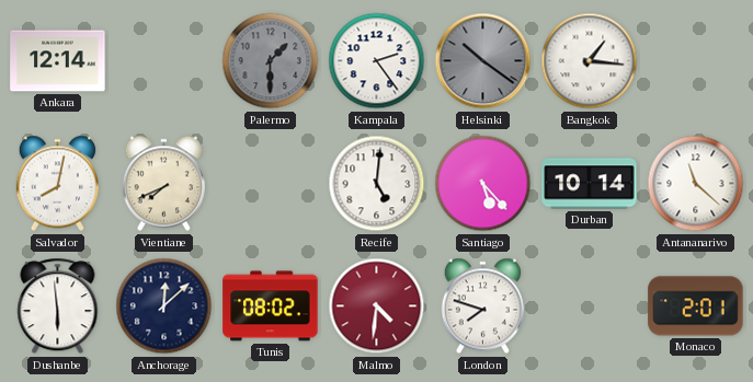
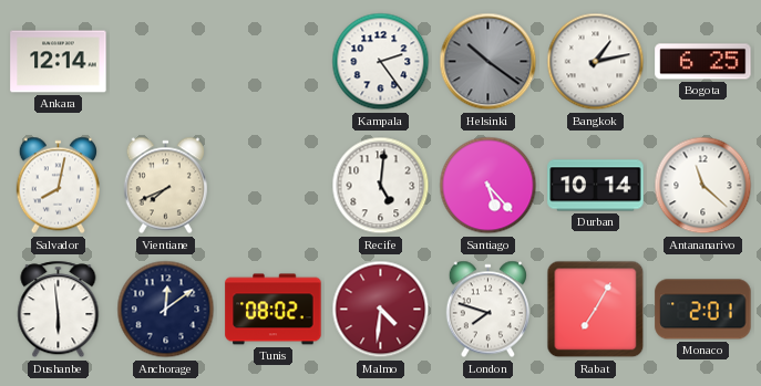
Palermo: 1:30 -> none (271, 61)
Bangkok: 1:16 -> 1:13 (596, 62)
Bogota: none -> 6:25 (703, 62)
Anchorage: 12:08 -> 12:09 (166, 310)
Rabat: none -> 7:05 (596, 310)
